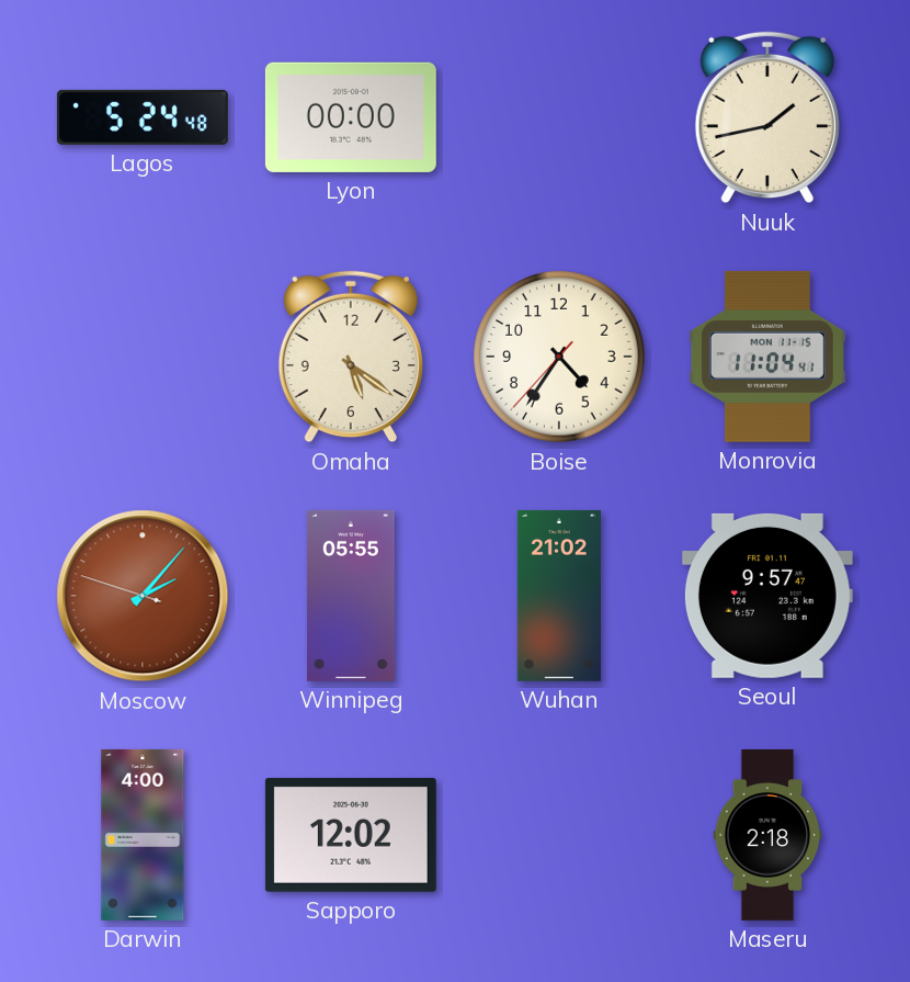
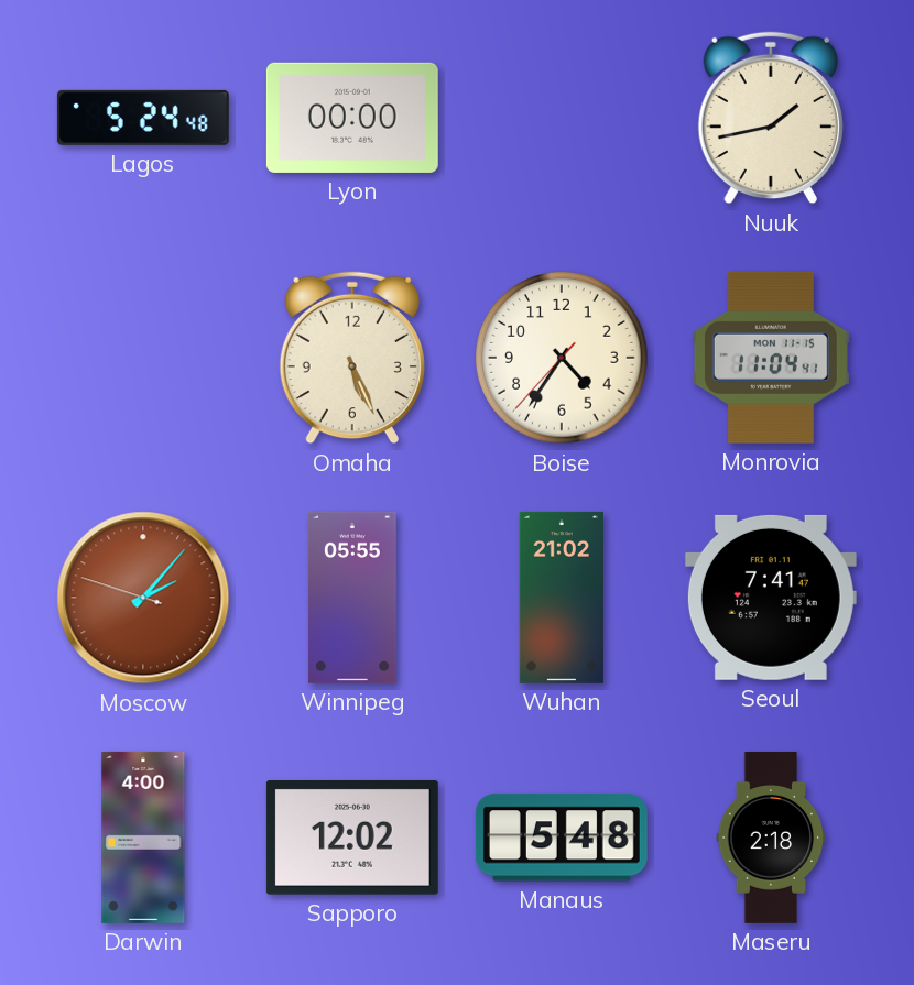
Omaha: 5:21 -> 5:26 (352, 358)
Seoul: 9:57 -> 7:41 (771, 598)
Manaus: none -> 5:48 (562, 838)
